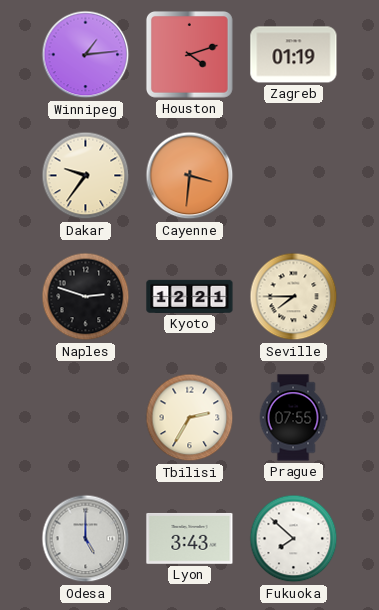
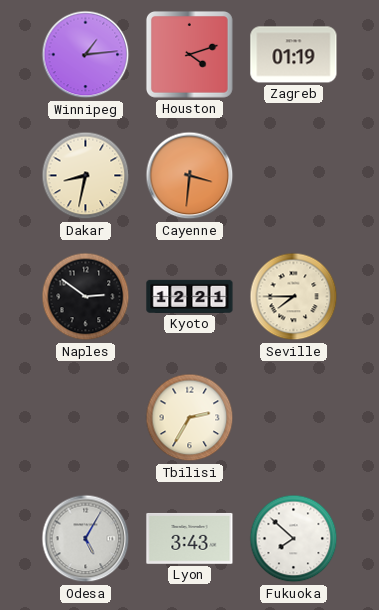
Dakar: 9:36 -> 8:32 (86, 176)
Naples: 2:48 -> 2:51 (86, 297)
Prague: 07:55 -> none (293, 418)
Odesa: 5:00 -> 5:05 (86, 539)
